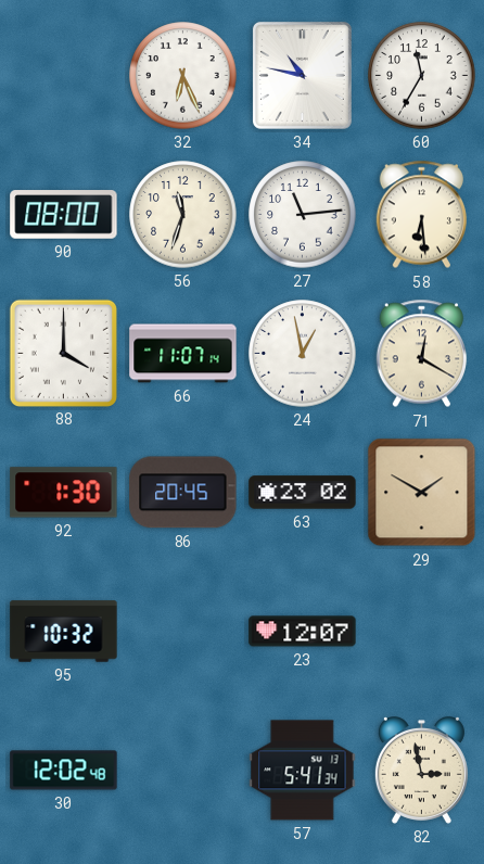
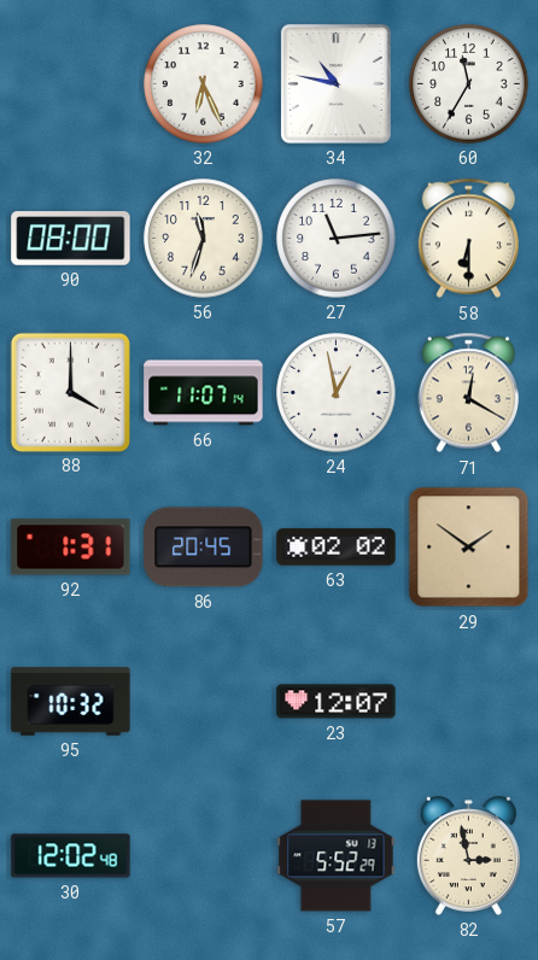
58: 6:29 -> 6:30 (469, 239)
92: 1:30 -> 1:31 (71, 548)
63: 23:02 -> 02:02 (337, 548)
29: 1:50 -> 1:51 (469, 548)
57: 5:41 -> 5:52 (337, 856)
